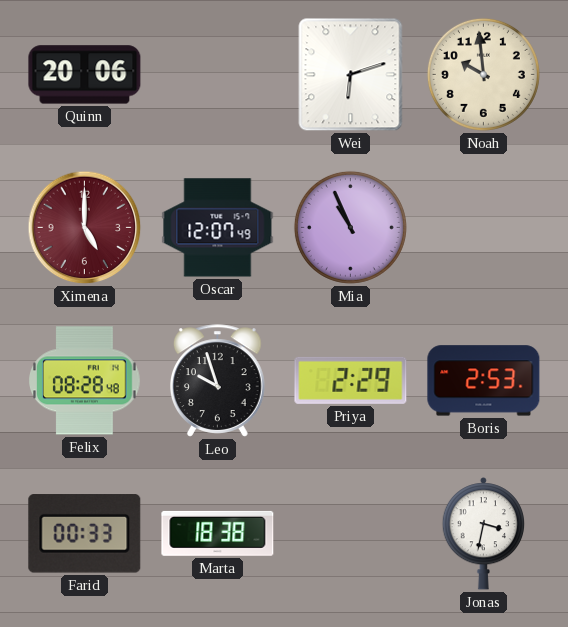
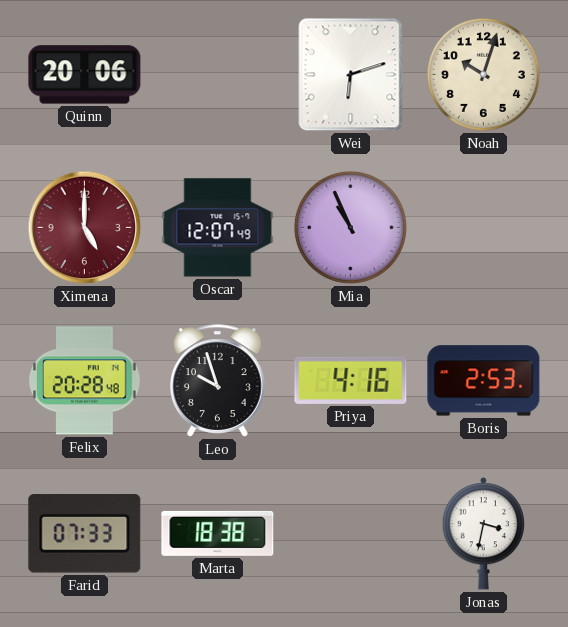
Noah: 9:59 -> 10:03 (483, 74)
Felix: 08:28 -> 20:28 (85, 381)
Priya: 2:29 -> 4:16 (351, 380)
Farid: 00:33 -> 07:33 (85, 534)
